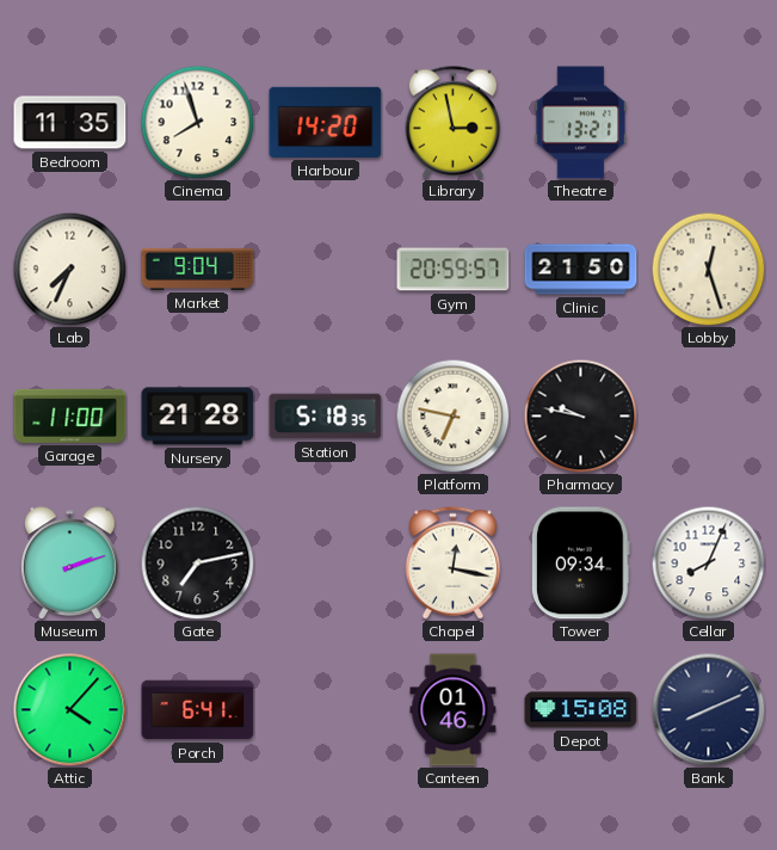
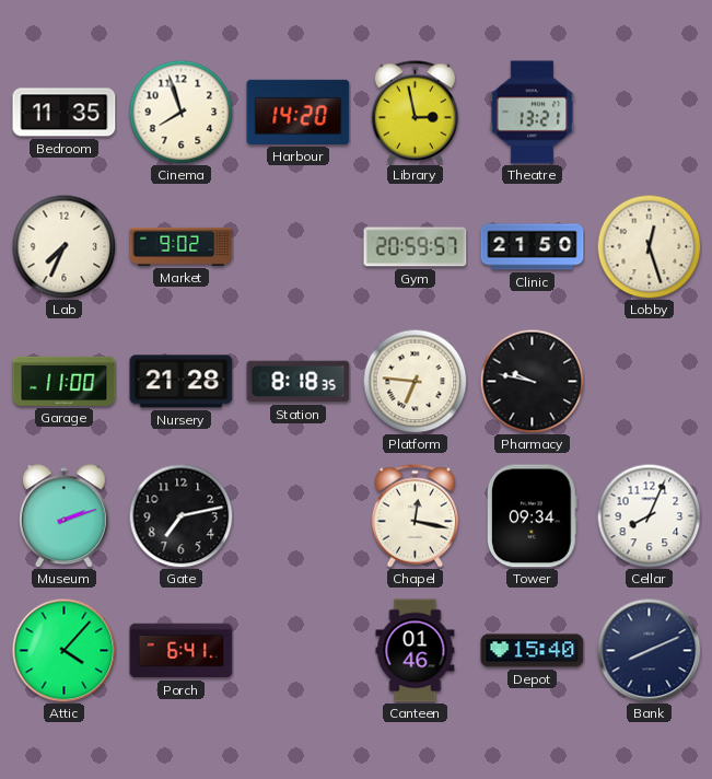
Market: 9:04 -> 9:02 (182, 246)
Station: 5:18 -> 8:18 (299, 382)
Platform: 6:47 -> 6:46 (415, 381)
Depot: 15:08 -> 15:40 (533, 651)
